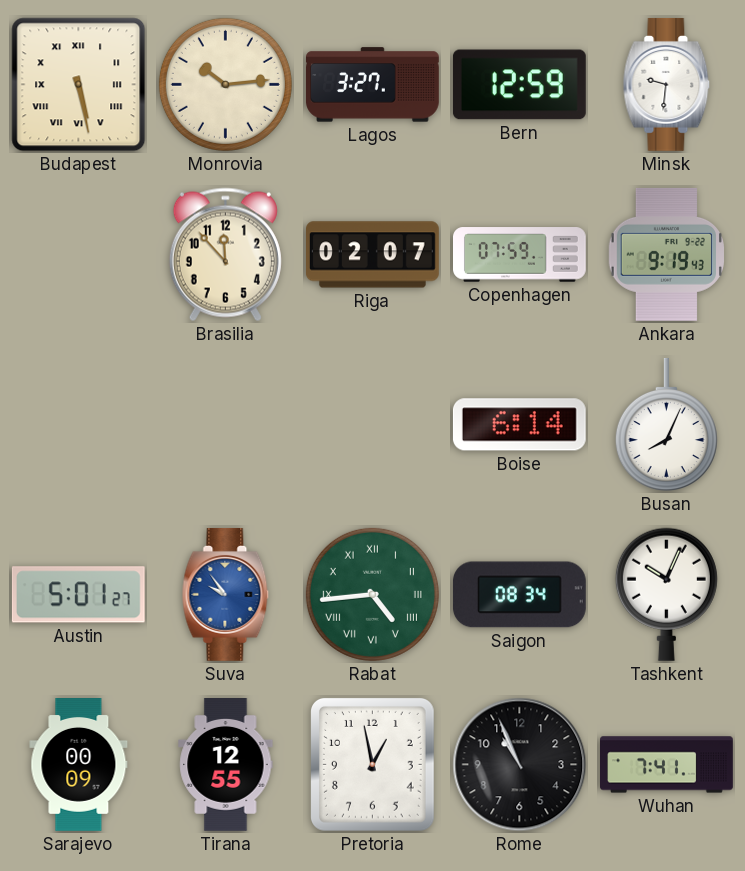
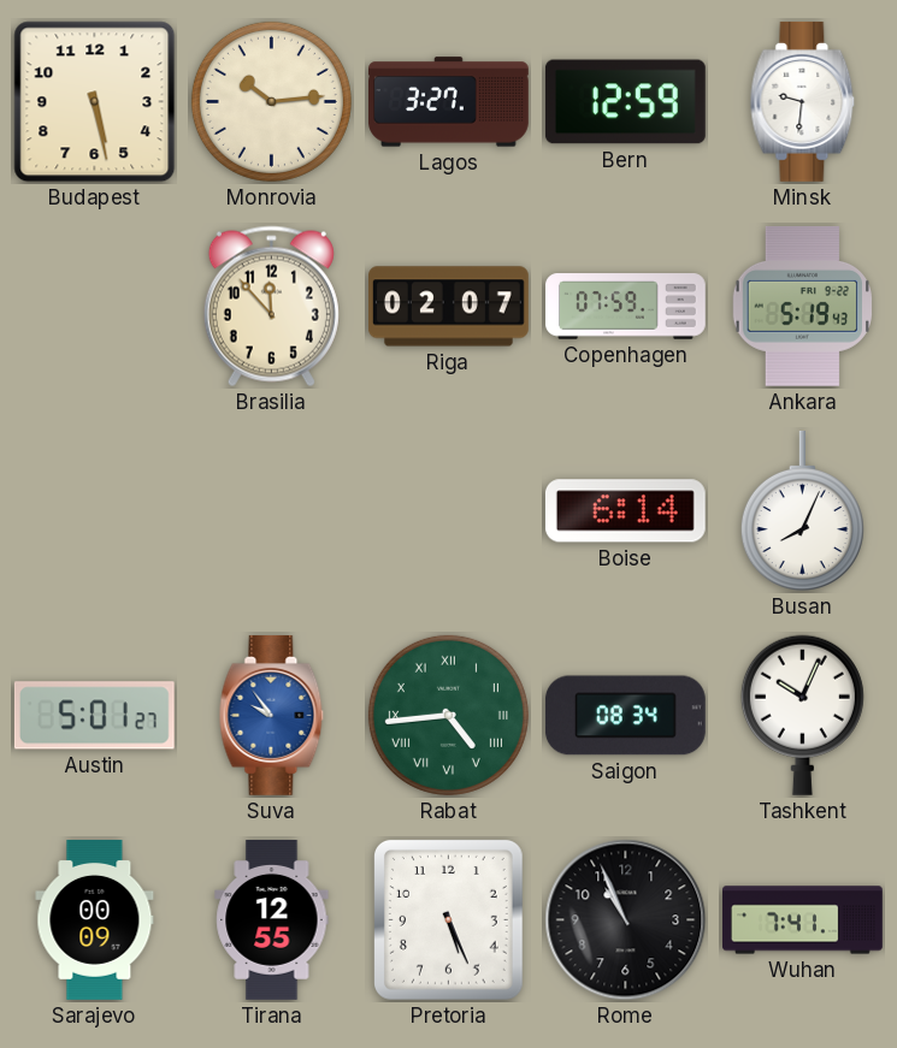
Budapest numerals: Roman -> Arabic (95, 102)
Ankara: 9:19 -> 5:19 (802, 306)
Pretoria: 12:58 -> 5:26 (448, 920)
